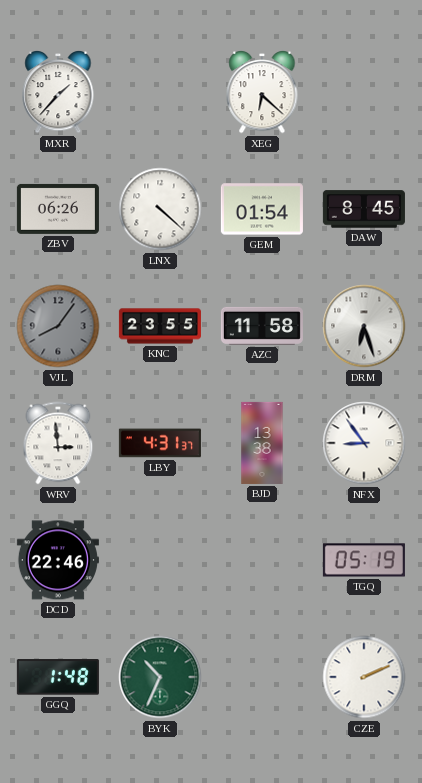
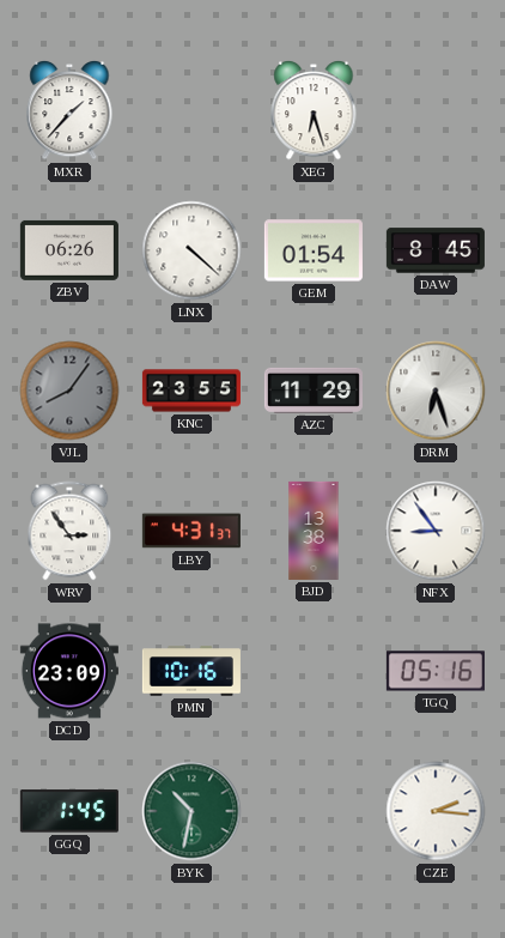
XEG: 6:22 -> 6:27 (314, 110)
AZC: 11:58 -> 11:29 (314, 391)
WRV: 2:59 -> 2:54 (69, 531)
DCD: 22:46 -> 23:09 (69, 671)
PMN: none -> 10:16 (191, 671)
TGQ: 05:19 -> 05:16 (436, 671)
GGQ: 1:48 -> 1:45 (69, 811)
BYK: 10:34 -> 10:32 (191, 811)
CZE: 2:11 -> 2:16 (436, 811)
